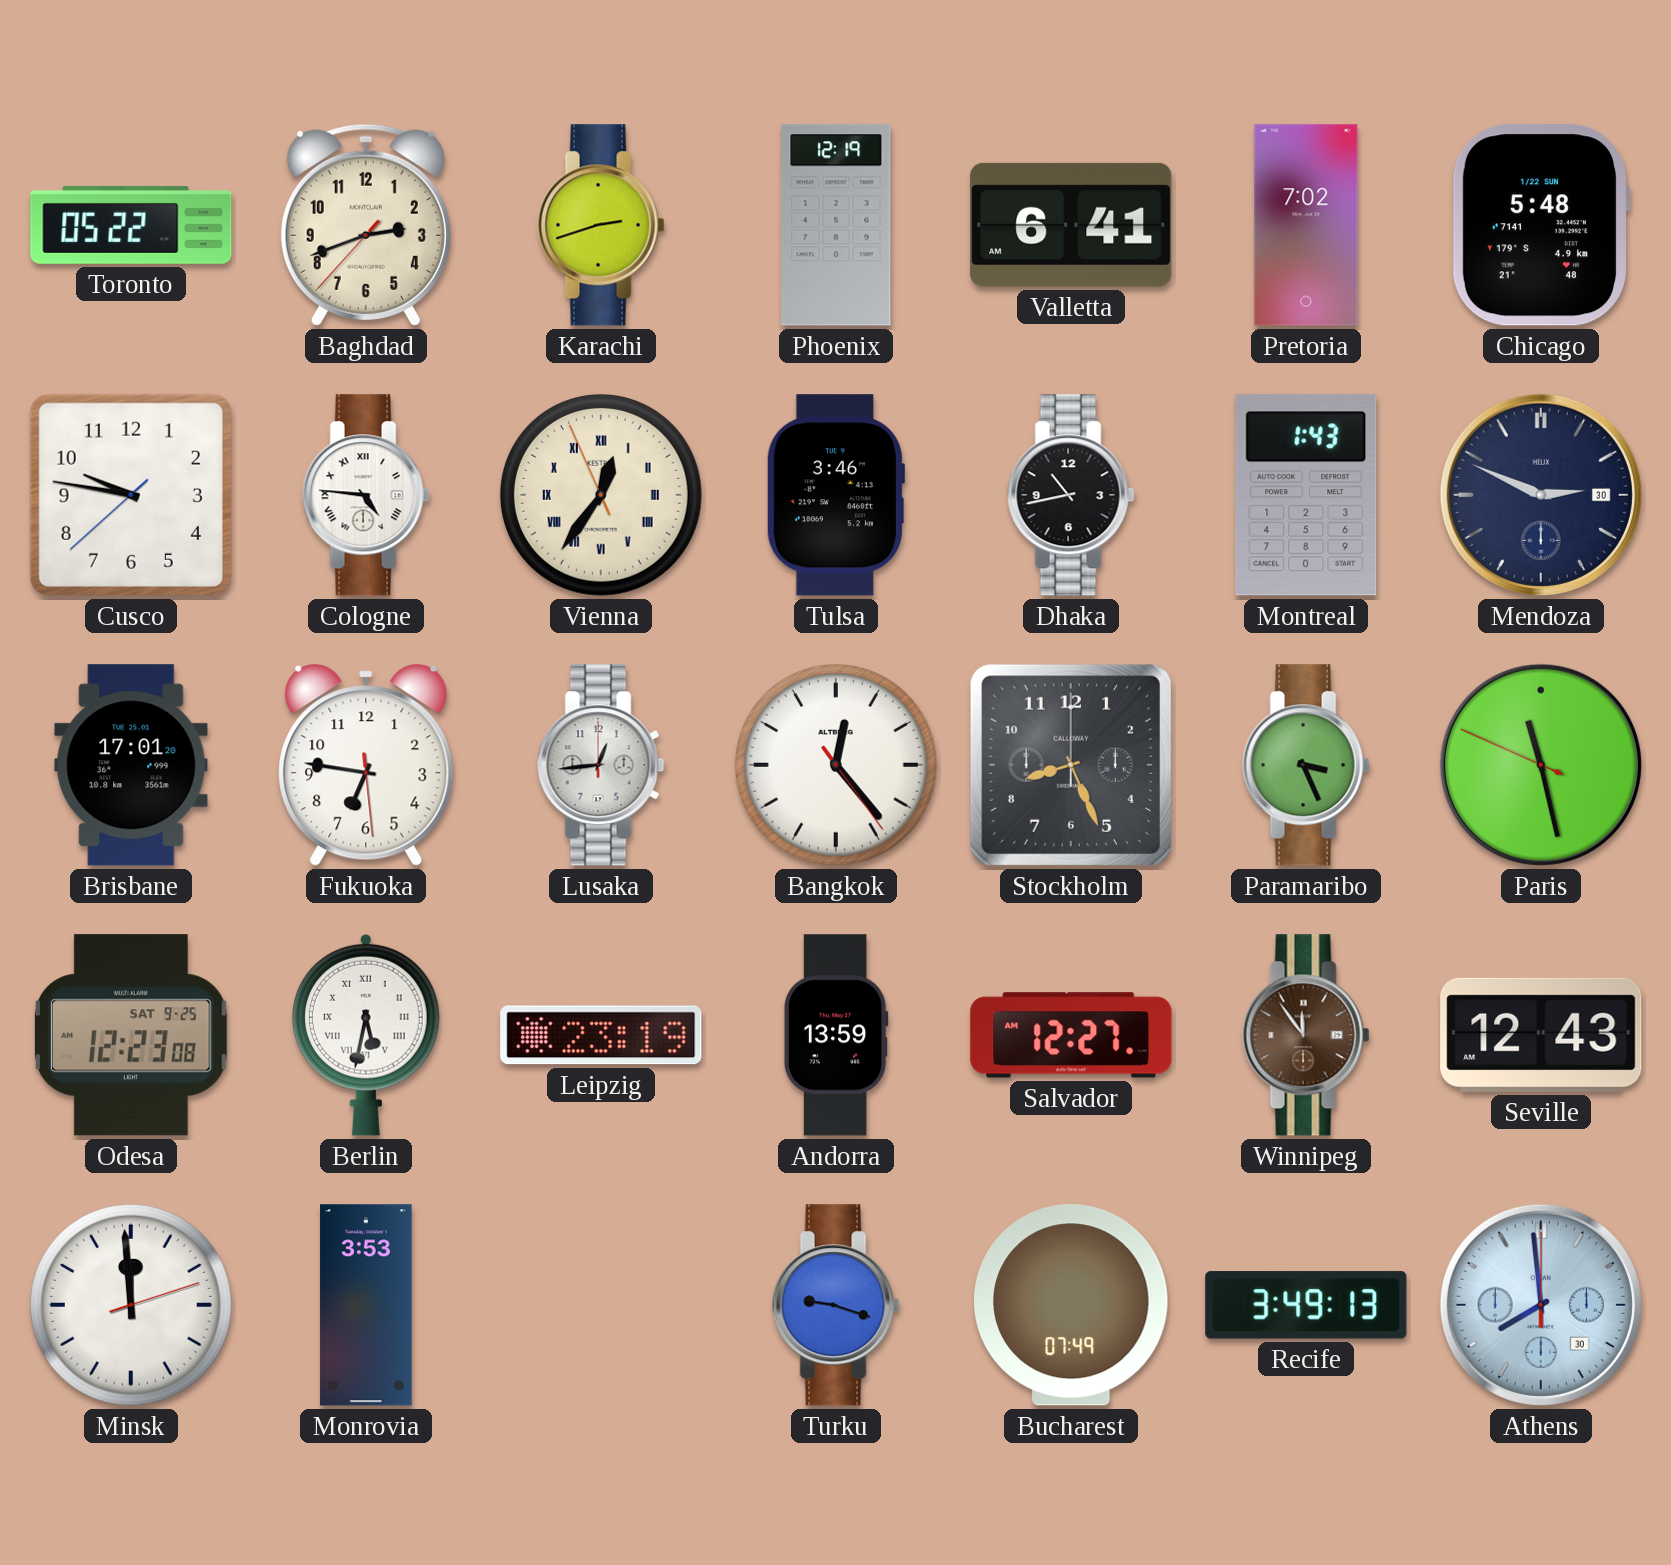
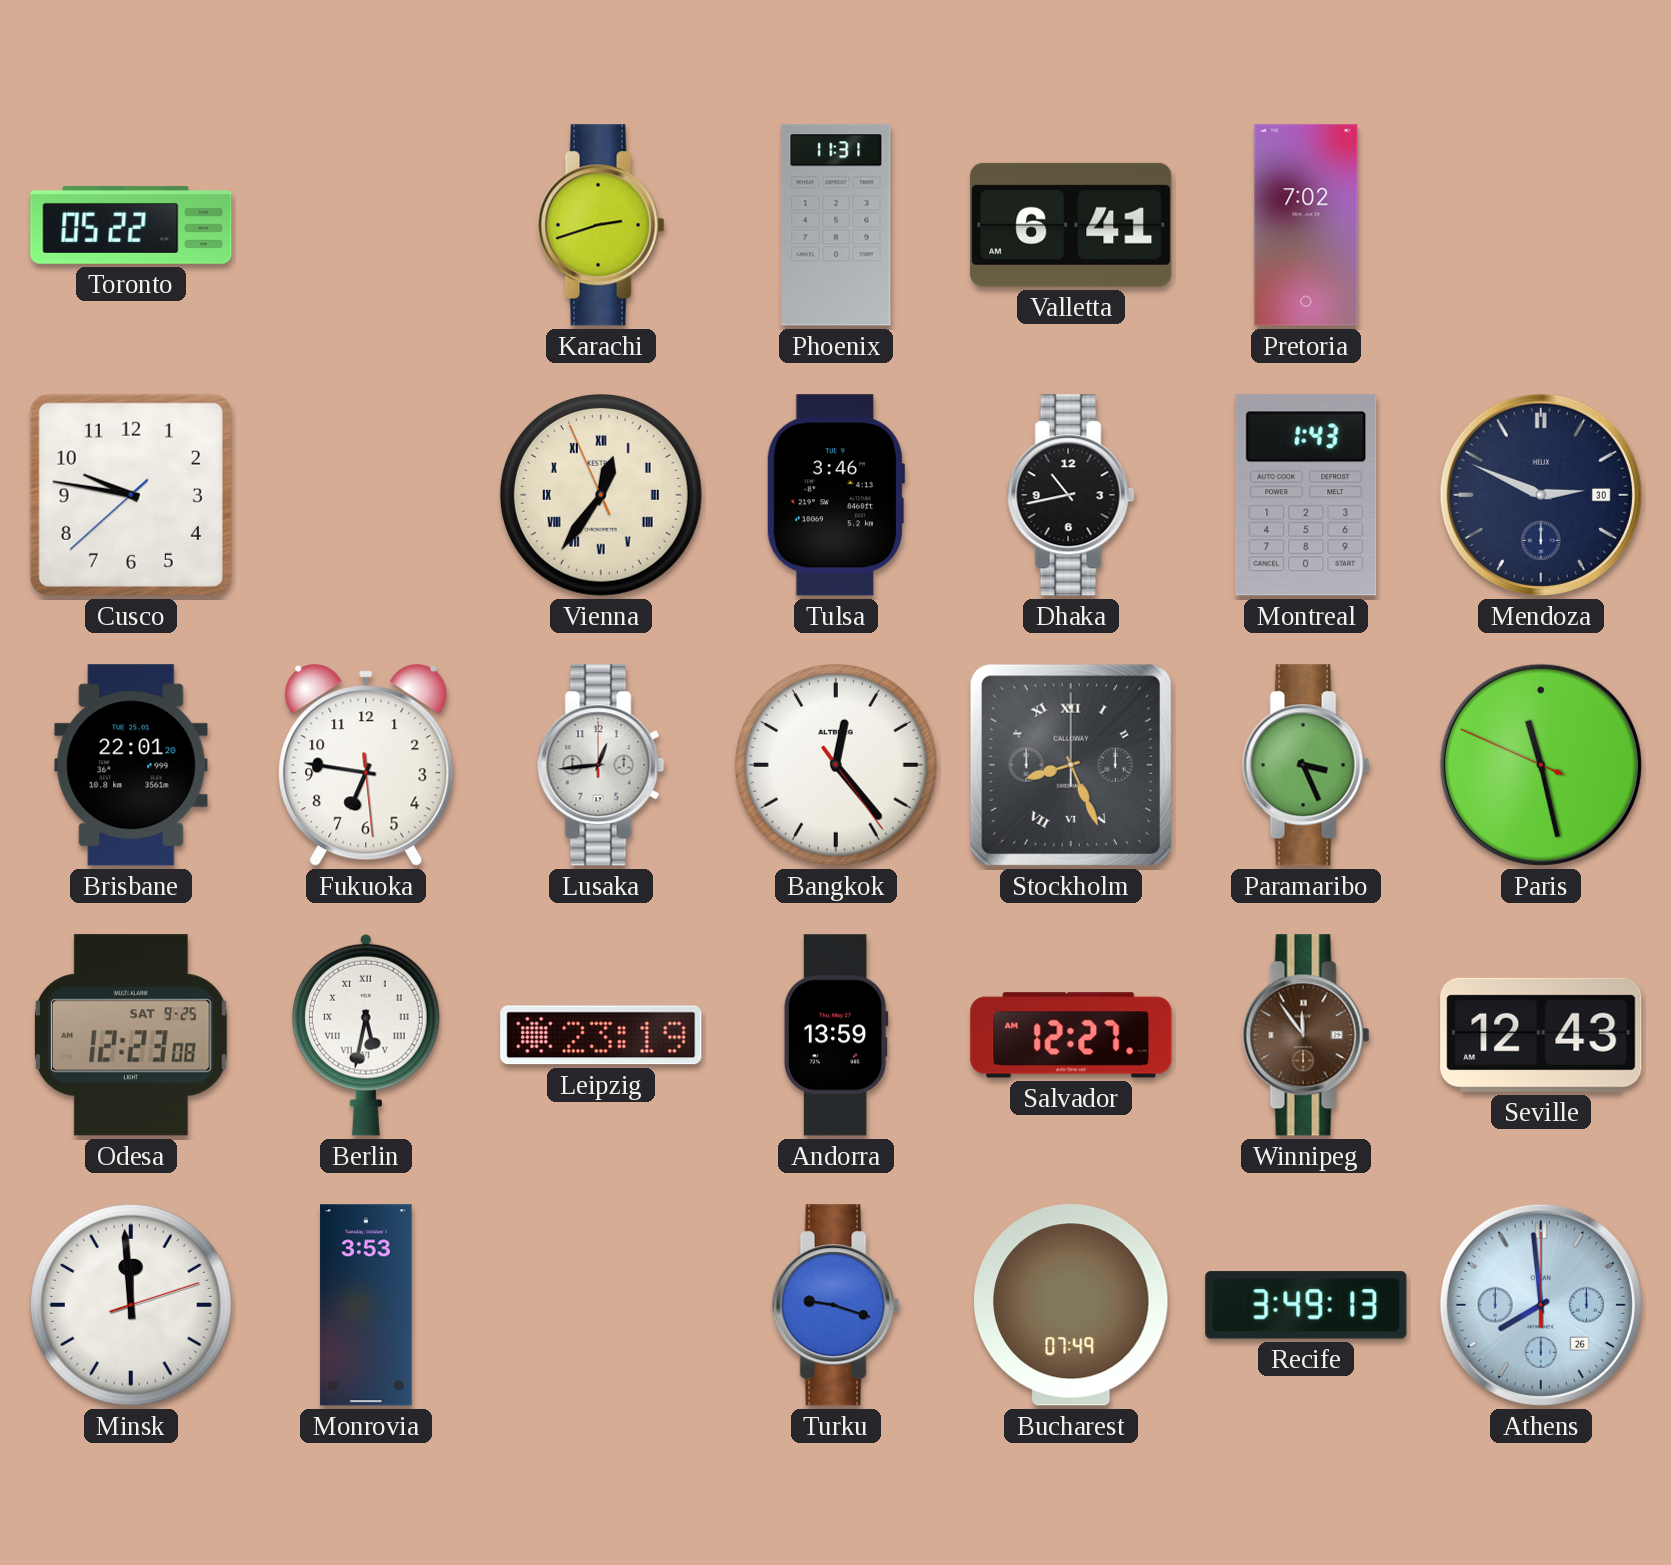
Baghdad: 2:41 -> none (366, 225)
Phoenix: 12:19 -> 11:31 (836, 225)
Chicago: 5:48 -> none (1541, 225)
Cologne: 4:46 -> none (366, 495)
Brisbane: 17:01 -> 22:01 (131, 765)
Stockholm numerals: Arabic -> Roman (1071, 765)
Athens date: 30 -> 26 (1541, 1305)
